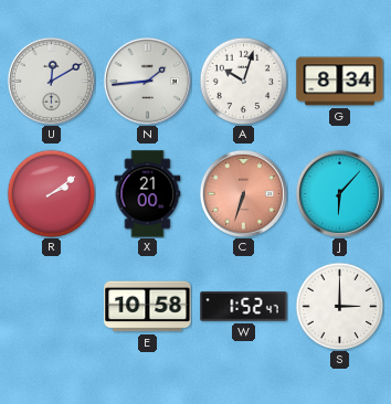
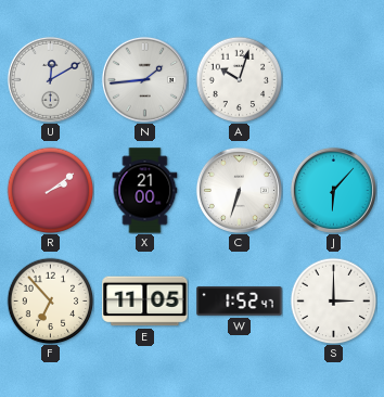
G: 8:34 -> none (340, 82)
C dial: salmon -> white (239, 190)
F: none -> 6:53 (50, 300)
E: 10:58 -> 11:05 (145, 302)
